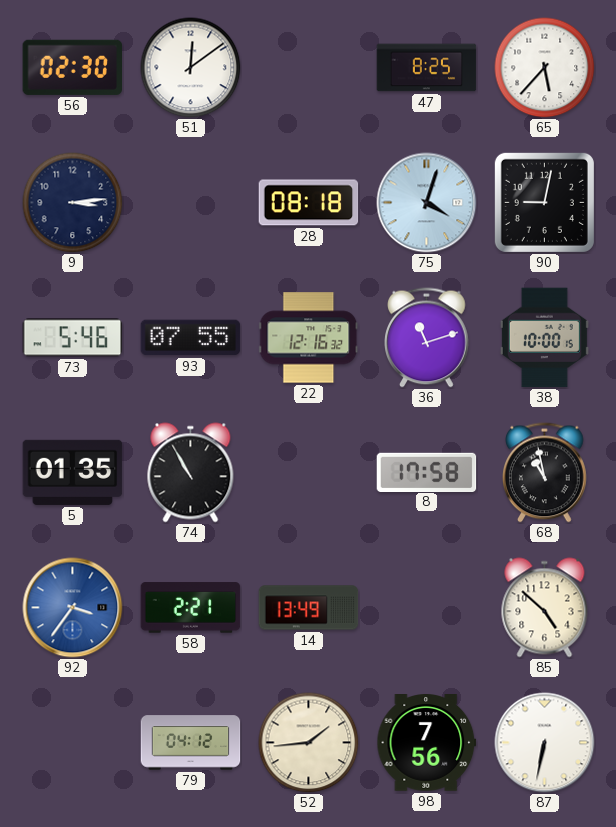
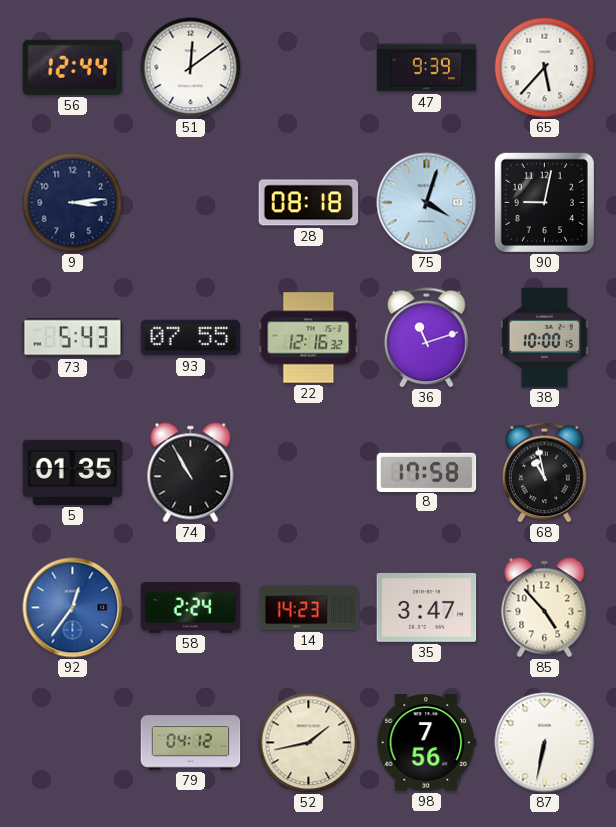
56: 02:30 -> 12:44 (73, 67)
47: 8:25 -> 9:39 (427, 68)
73: 5:46 -> 5:43 (73, 338)
92: 3:36 -> 12:36 (73, 608)
58: 2:21 -> 2:24 (191, 608)
14: 13:49 -> 14:23 (309, 608)
35: none -> 3:47 (427, 607)
85: 4:52 -> 4:53 (545, 608)
52: 1:44 -> 1:43 (309, 743)
